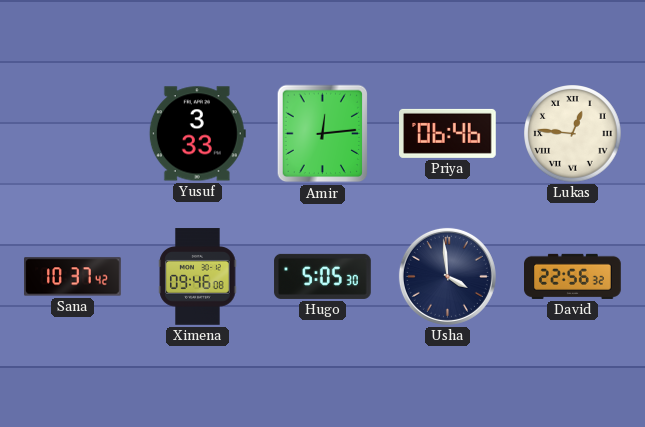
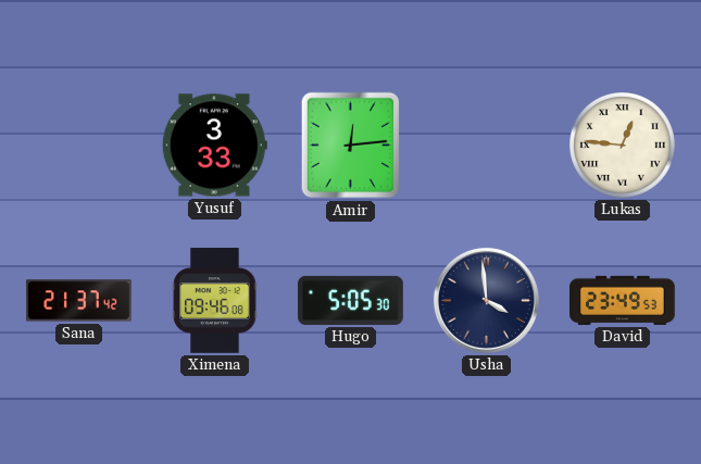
Priya: 06:46 -> none (448, 133)
Sana: 10:37 -> 21:37 (79, 301)
David: 22:56 -> 23:49 (623, 300)
